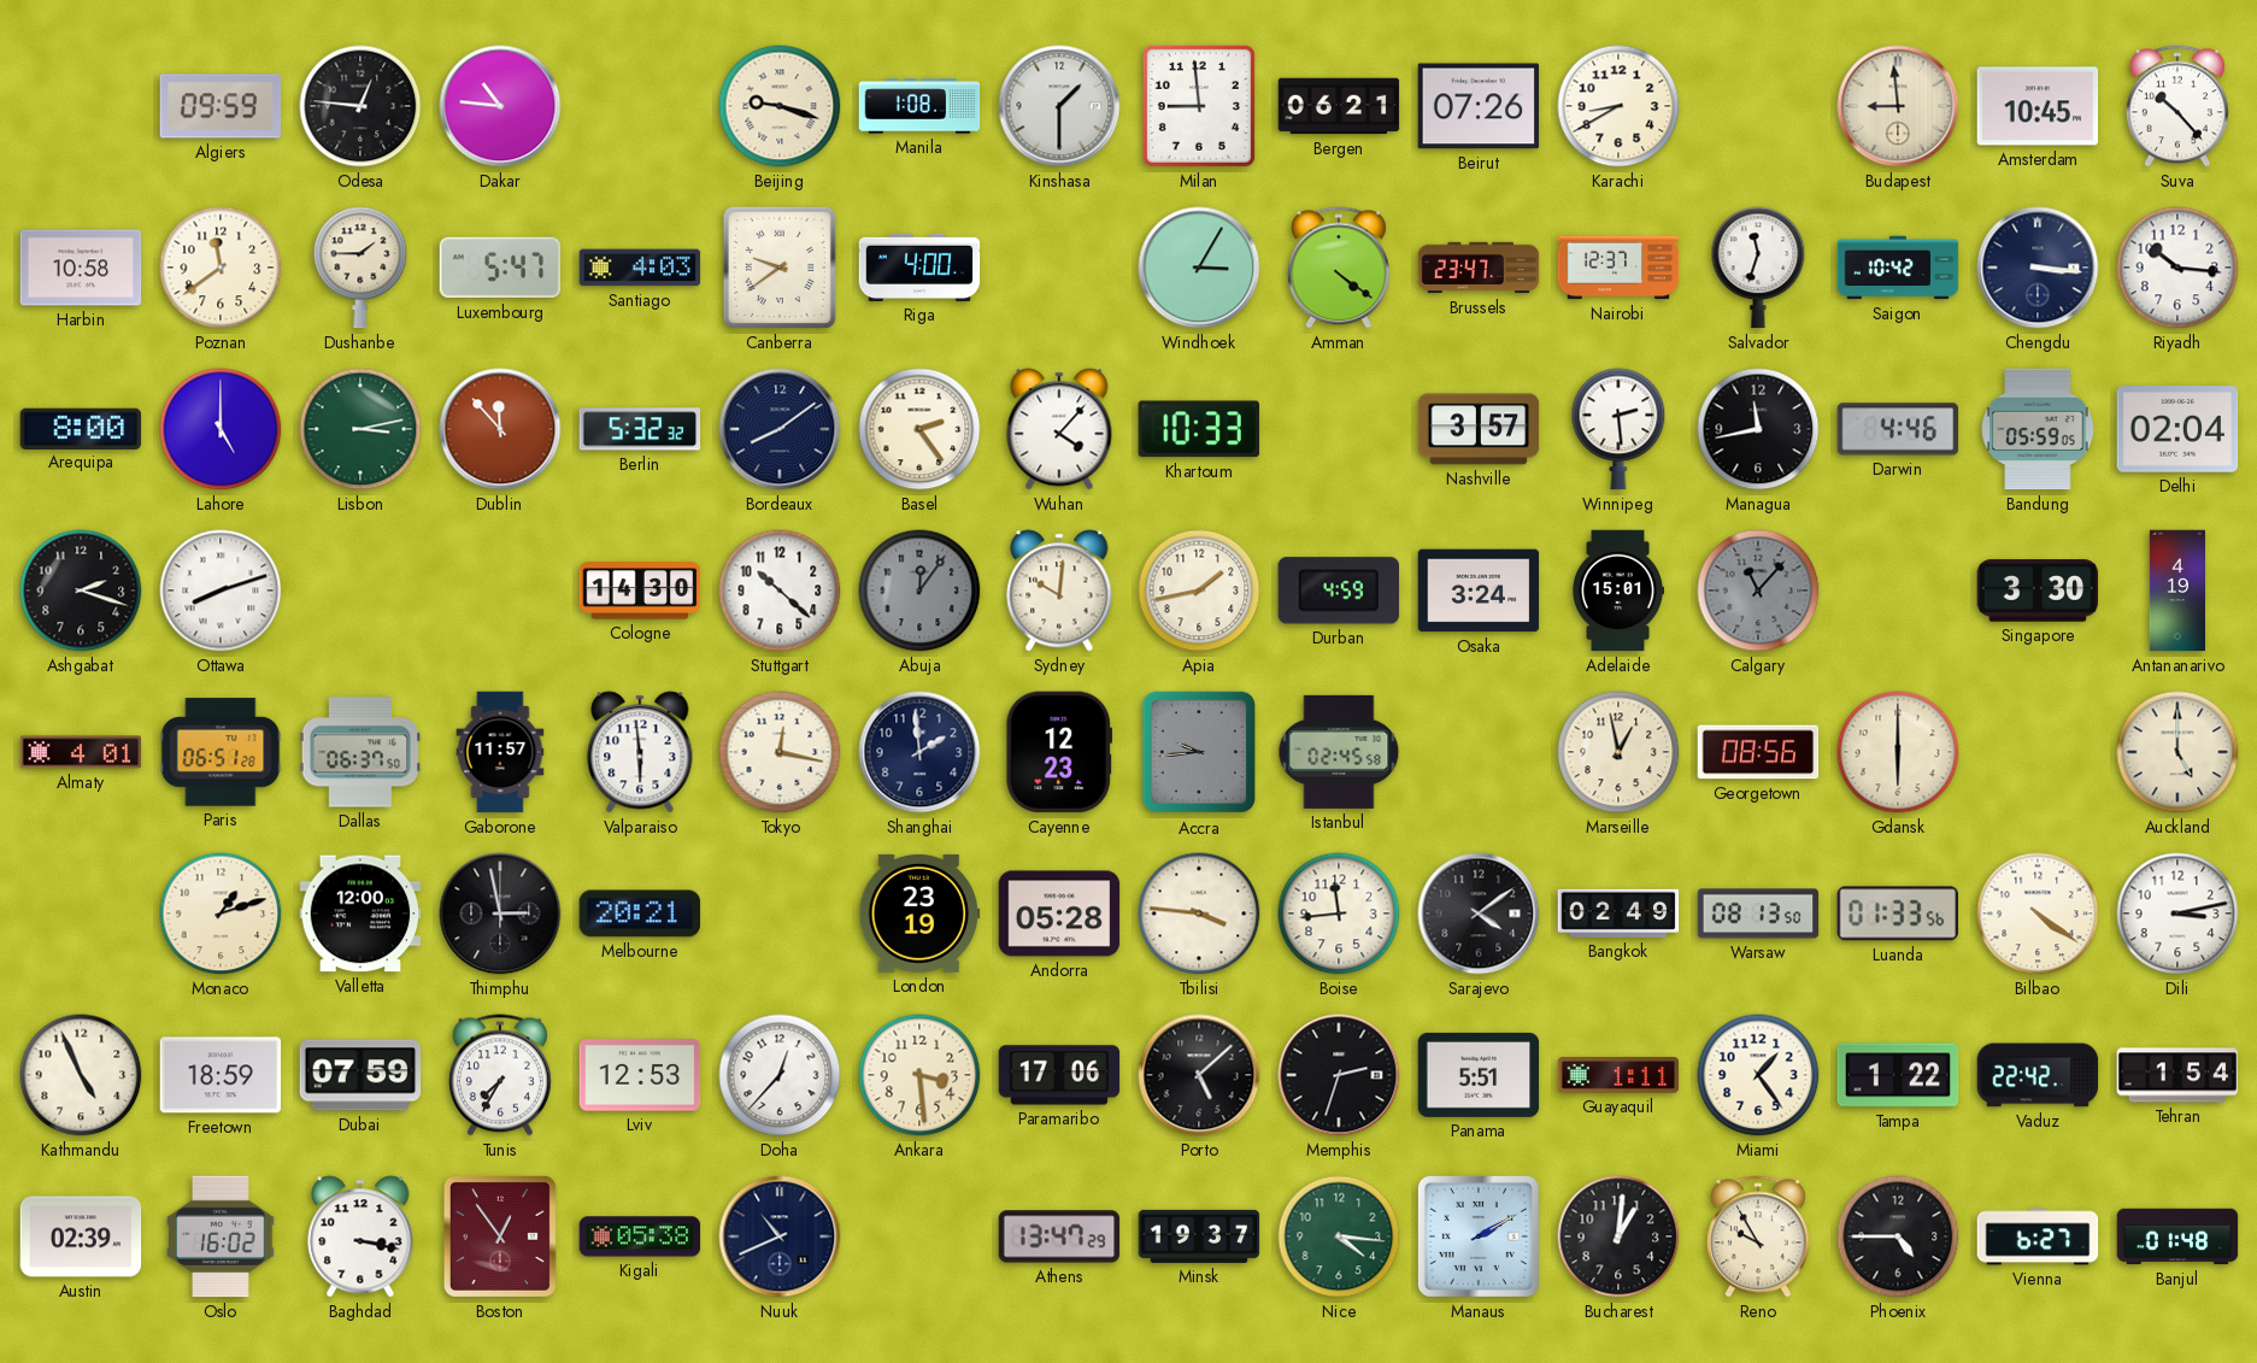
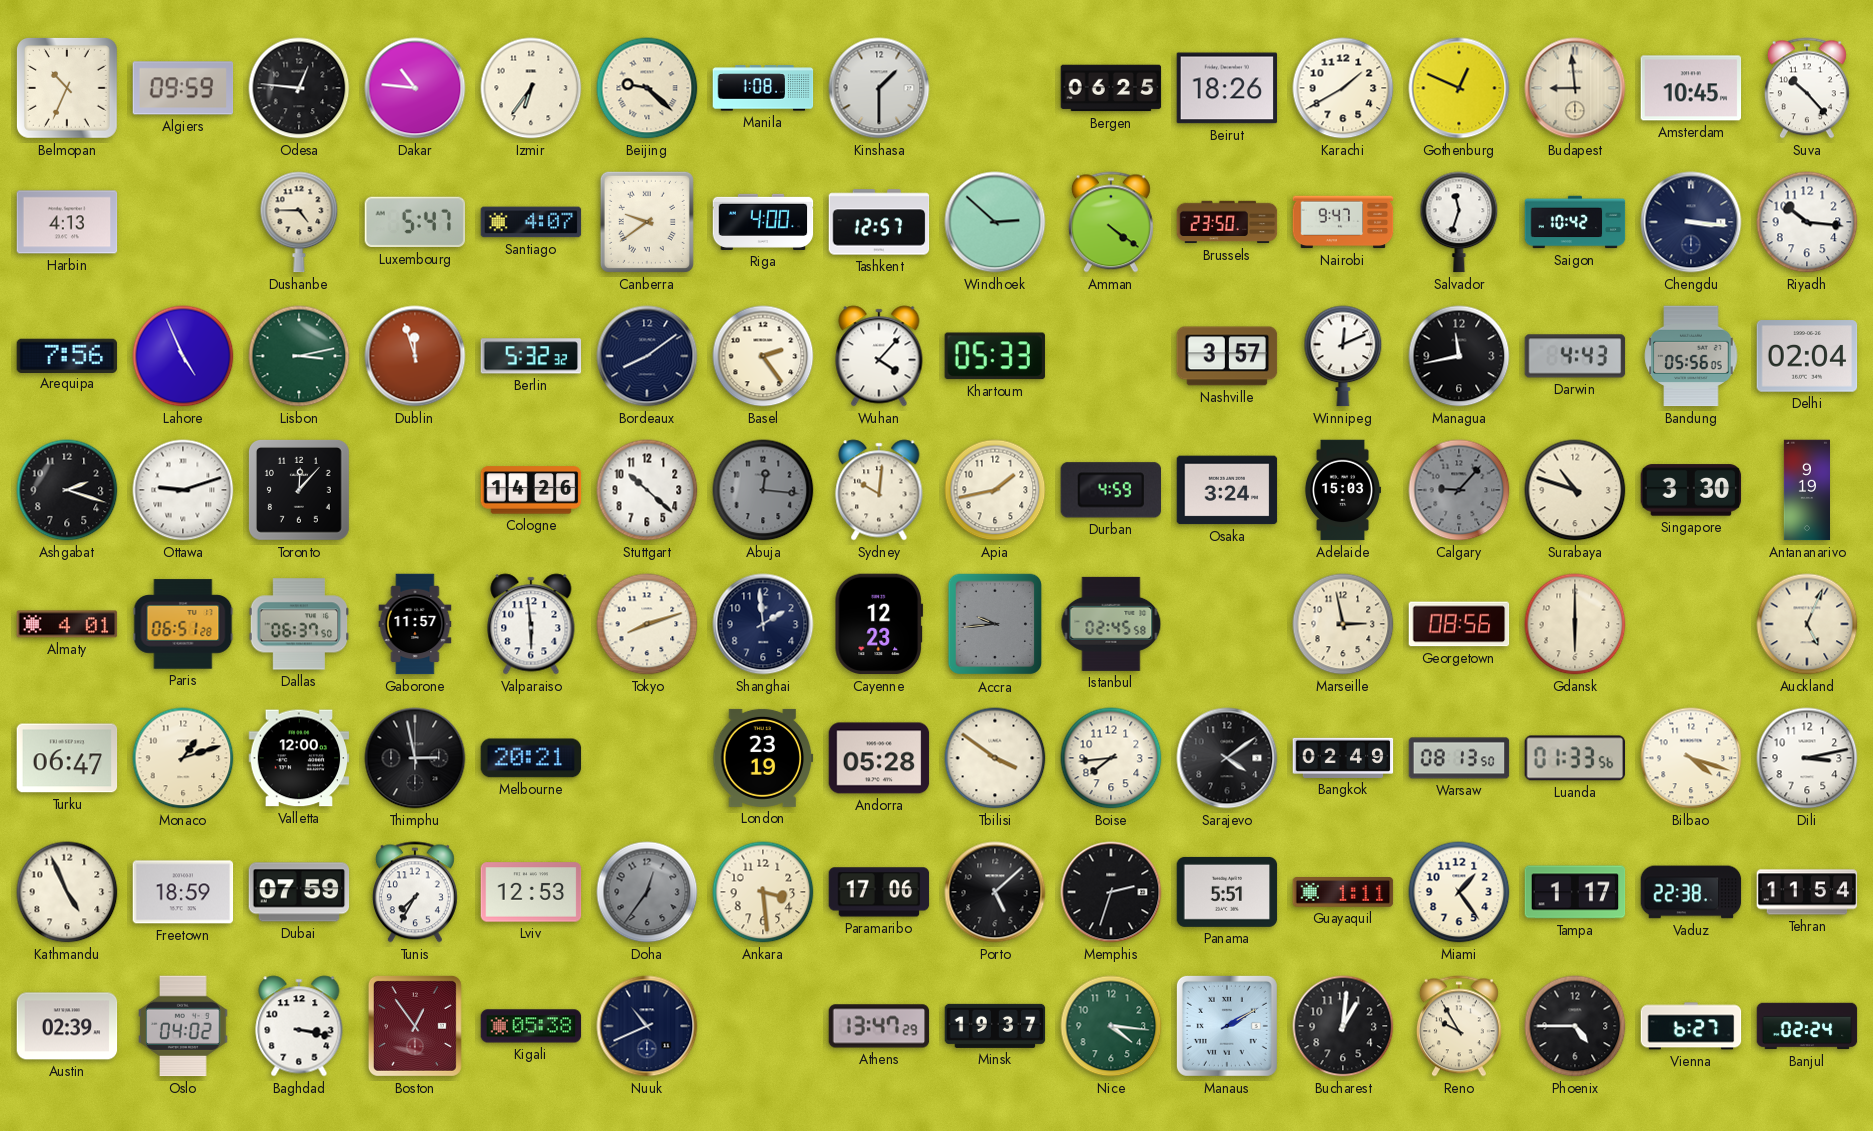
Belmopan: none -> 10:34 (67, 88)
Izmir: none -> 6:36 (531, 88)
Beijing: 9:18 -> 9:22 (647, 88)
Milan: 8:59 -> none (1199, 106)
Bergen: 06:21 -> 06:25 (1111, 88)
Beirut: 07:26 -> 18:26 (1227, 88)
Karachi: 8:40 -> 1:40 (1343, 88)
Gothenburg: none -> 12:49 (1459, 88)
Harbin: 10:58 -> 4:13 (67, 222)
Poznan: 11:39 -> none (221, 268)
Dushanbe: 1:45 -> 4:45 (299, 222)
Santiago: 4:03 -> 4:07 (531, 222)
Tashkent: none -> 12:57 (879, 222)
Windhoek: 3:05 -> 2:52 (995, 222)
Brussels: 23:47 -> 23:50 (1227, 222)
Nairobi: 12:37 -> 9:47 (1343, 222)
Arequipa: 8:00 -> 7:56 (67, 355)
Lahore: 5:00 -> 4:56 (183, 356)
Dublin: 11:53 -> 11:57 (415, 356)
Khartoum: 10:33 -> 05:33 (995, 356)
Winnipeg: 2:29 -> 12:11 (1343, 356)
Darwin: 4:46 -> 4:43 (1575, 356)
Bandung: 05:59 -> 05:56 (1691, 356)
Ottawa: 8:12 -> 9:12 (183, 490)
Toronto: none -> 12:07 (299, 490)
Cologne: 14:30 -> 14:26 (531, 490)
Abuja: 12:06 -> 12:16 (763, 490)
Adelaide: 15:01 -> 15:03 (1342, 490)
Calgary: 11:07 -> 9:07 (1459, 490)
Surabaya: none -> 10:48 (1575, 490)
Antananarivo: 4:19 -> 9:19 (1806, 490)
Tokyo: 12:17 -> 8:12 (647, 624)
Marseille: 12:58 -> 2:58 (1343, 624)
Auckland: 5:00 -> 5:04 (1807, 624)
Turku: none -> 06:47 (67, 758)
Tbilisi: 3:46 -> 3:51 (995, 758)
Boise: 11:44 -> 7:44 (1111, 758)
Bilbao: 4:21 -> 4:18 (1691, 758)
Doha: 12:37 -> 12:36 (647, 892)
Doha dial: white -> grey (647, 892)
Tampa: 1:22 -> 1:17 (1575, 892)
Vaduz: 22:42 -> 22:38 (1691, 892)
Tehran: 1:54 -> 11:54 (1807, 892)
Oslo: 16:02 -> 04:02 (183, 1026)
Banjul: 01:48 -> 02:24 (1807, 1026)
